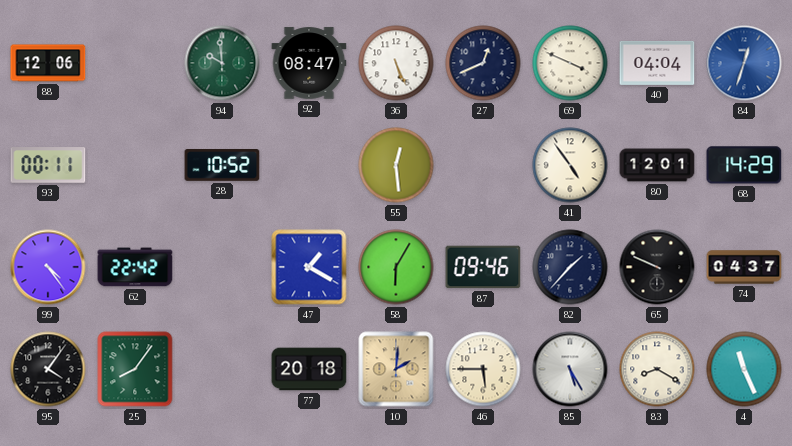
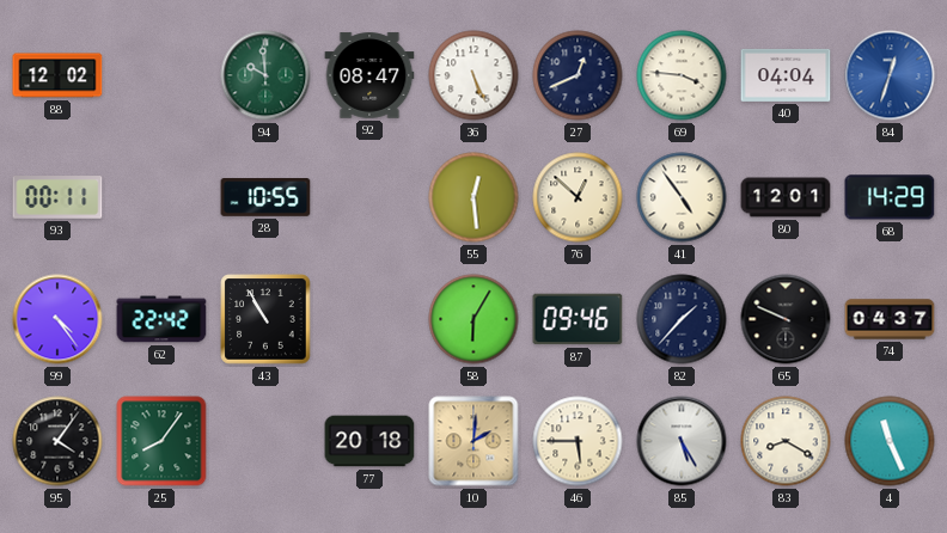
88: 12:06 -> 12:02 (57, 75)
69: 3:49 -> 3:46 (682, 75)
28: 10:52 -> 10:55 (265, 198)
76: none -> 12:52 (578, 197)
43: none -> 10:55 (265, 319)
47: 1:20 -> none (309, 267)
